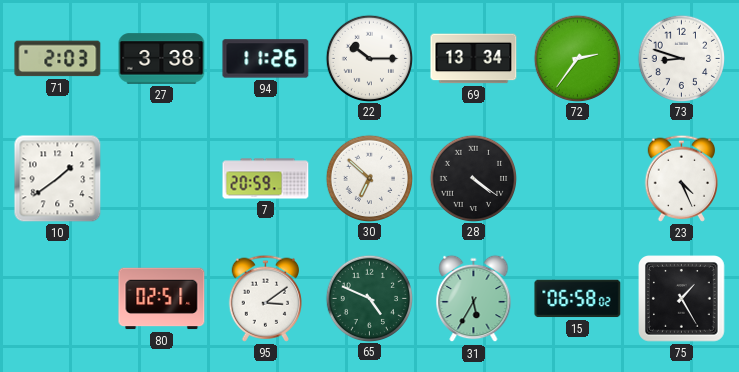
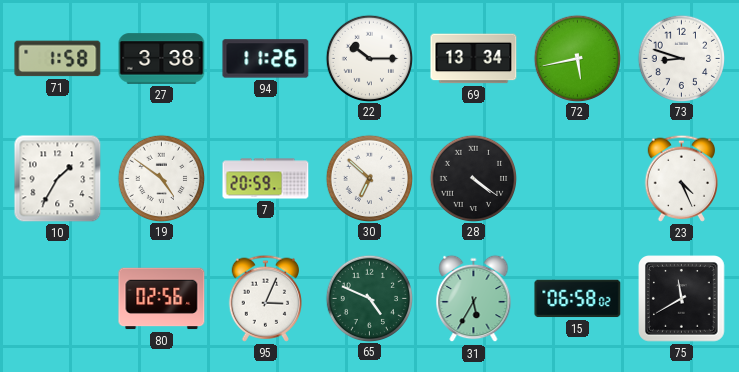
71: 2:03 -> 1:58 (58, 59)
72: 2:36 -> 5:43 (577, 58)
10: 1:39 -> 1:35 (58, 179)
19: none -> 4:51 (161, 178)
80: 02:51 -> 02:56 (162, 299)
95: 3:09 -> 3:04 (265, 298)
75: 1:25 -> 11:40 (682, 299)
